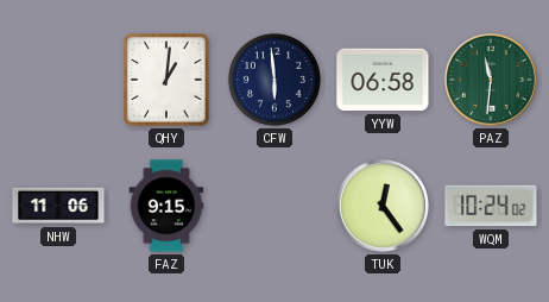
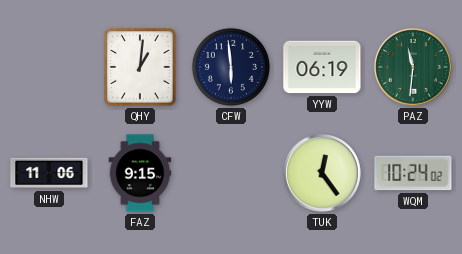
YYW: 06:58 -> 06:19 (322, 67)
